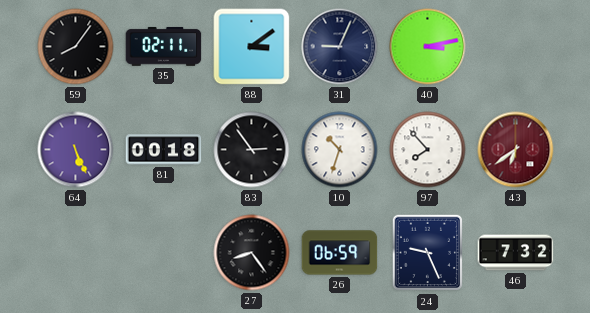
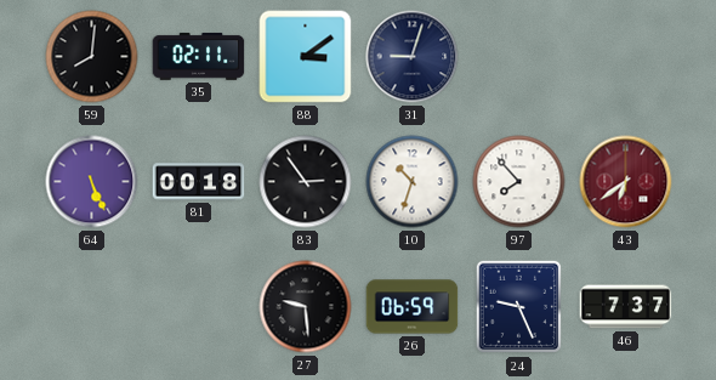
59: 8:06 -> 8:01 (92, 57)
31: 9:04 -> 9:03 (413, 57)
40: 3:13 -> none (428, 47)
27: 8:24 -> 9:29 (306, 307)
46: 7:32 -> 7:37 (626, 307)
